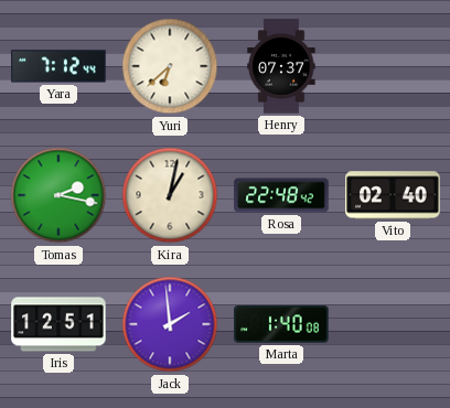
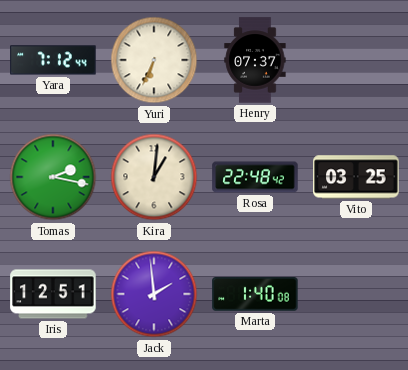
Yuri: 6:38 -> 6:34 (154, 60)
Kira: 1:02 -> 1:01 (154, 177)
Vito: 02:40 -> 03:25 (356, 177)
